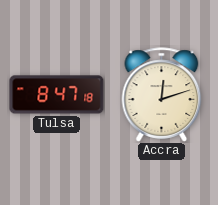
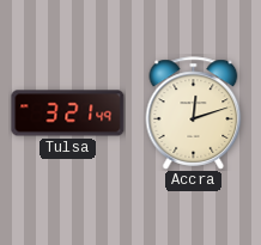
Tulsa: 8:47 -> 3:21 (68, 114)
